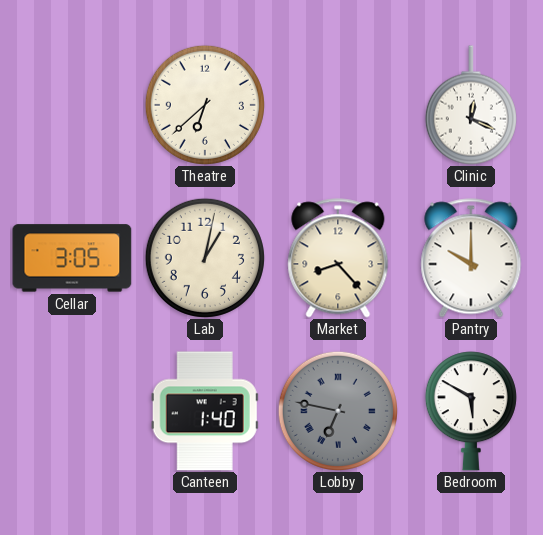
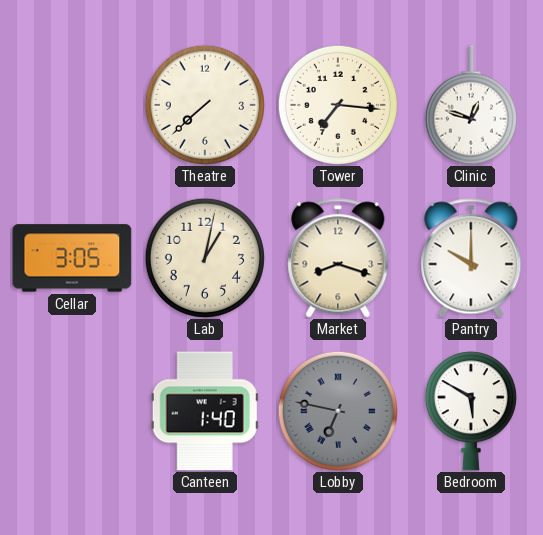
Theatre: 6:38 -> 7:38 (205, 105)
Tower: none -> 7:16 (338, 105)
Clinic: 12:19 -> 12:48 (471, 105)
Market: 8:23 -> 8:18 (338, 258)
